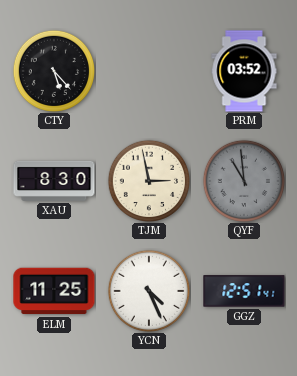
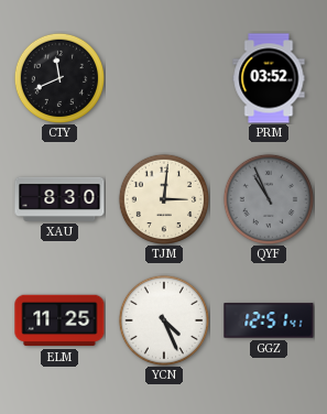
CTY: 5:23 -> 11:41 (58, 77)
TJM: 2:58 -> 3:01 (163, 198)
QYF: 10:59 -> 10:56 (268, 198)
